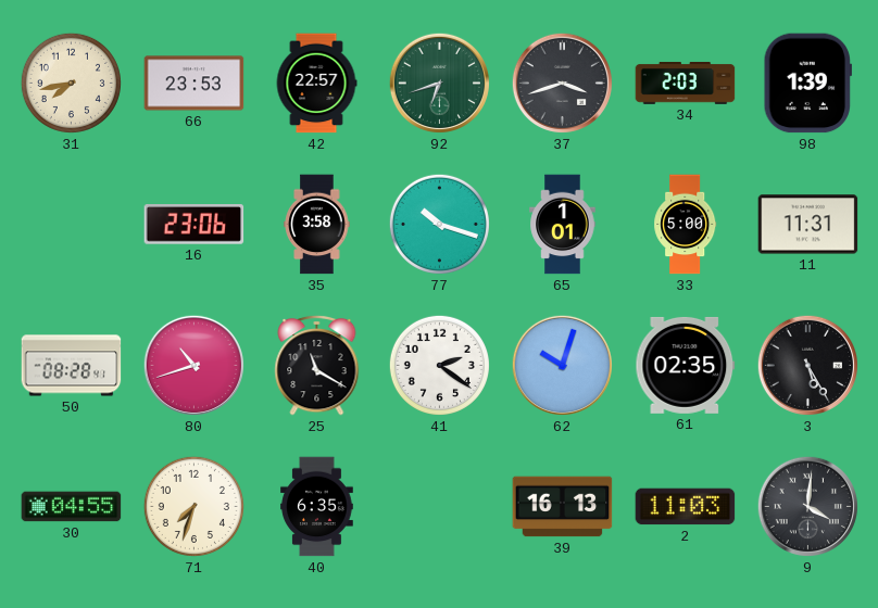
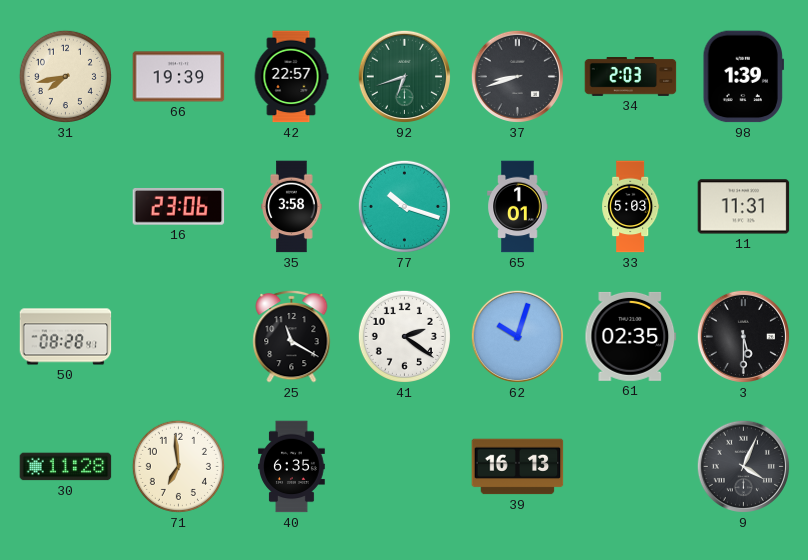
66: 23:53 -> 19:39 (179, 77)
37: 3:42 -> 8:42 (517, 76)
33: 5:00 -> 5:03 (631, 207)
80: 10:42 -> none (193, 365)
3: 5:25 -> 5:30 (743, 336)
30: 04:55 -> 11:28 (66, 467)
71: 7:33 -> 6:59 (178, 466)
2: 11:03 -> none (686, 507)
9: 4:01 -> 4:04 (743, 466)
